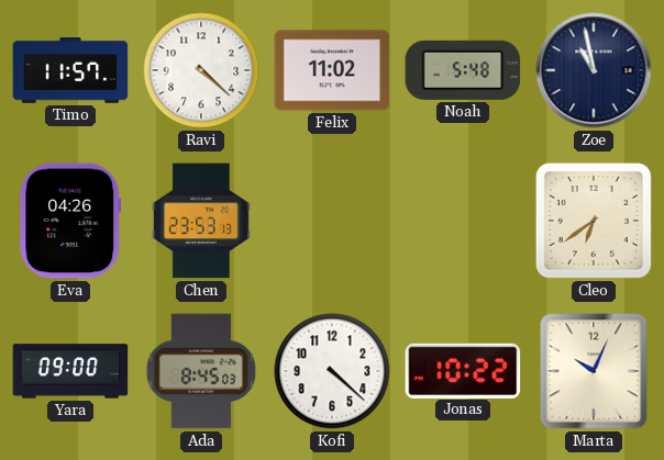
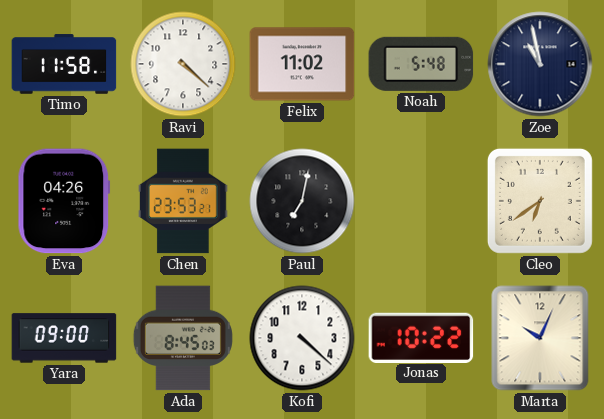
Timo: 11:57 -> 11:58 (64, 64)
Chen: 23:53:13 -> 23:53:21 (184, 201)
Paul: none -> 7:02 (302, 201)
